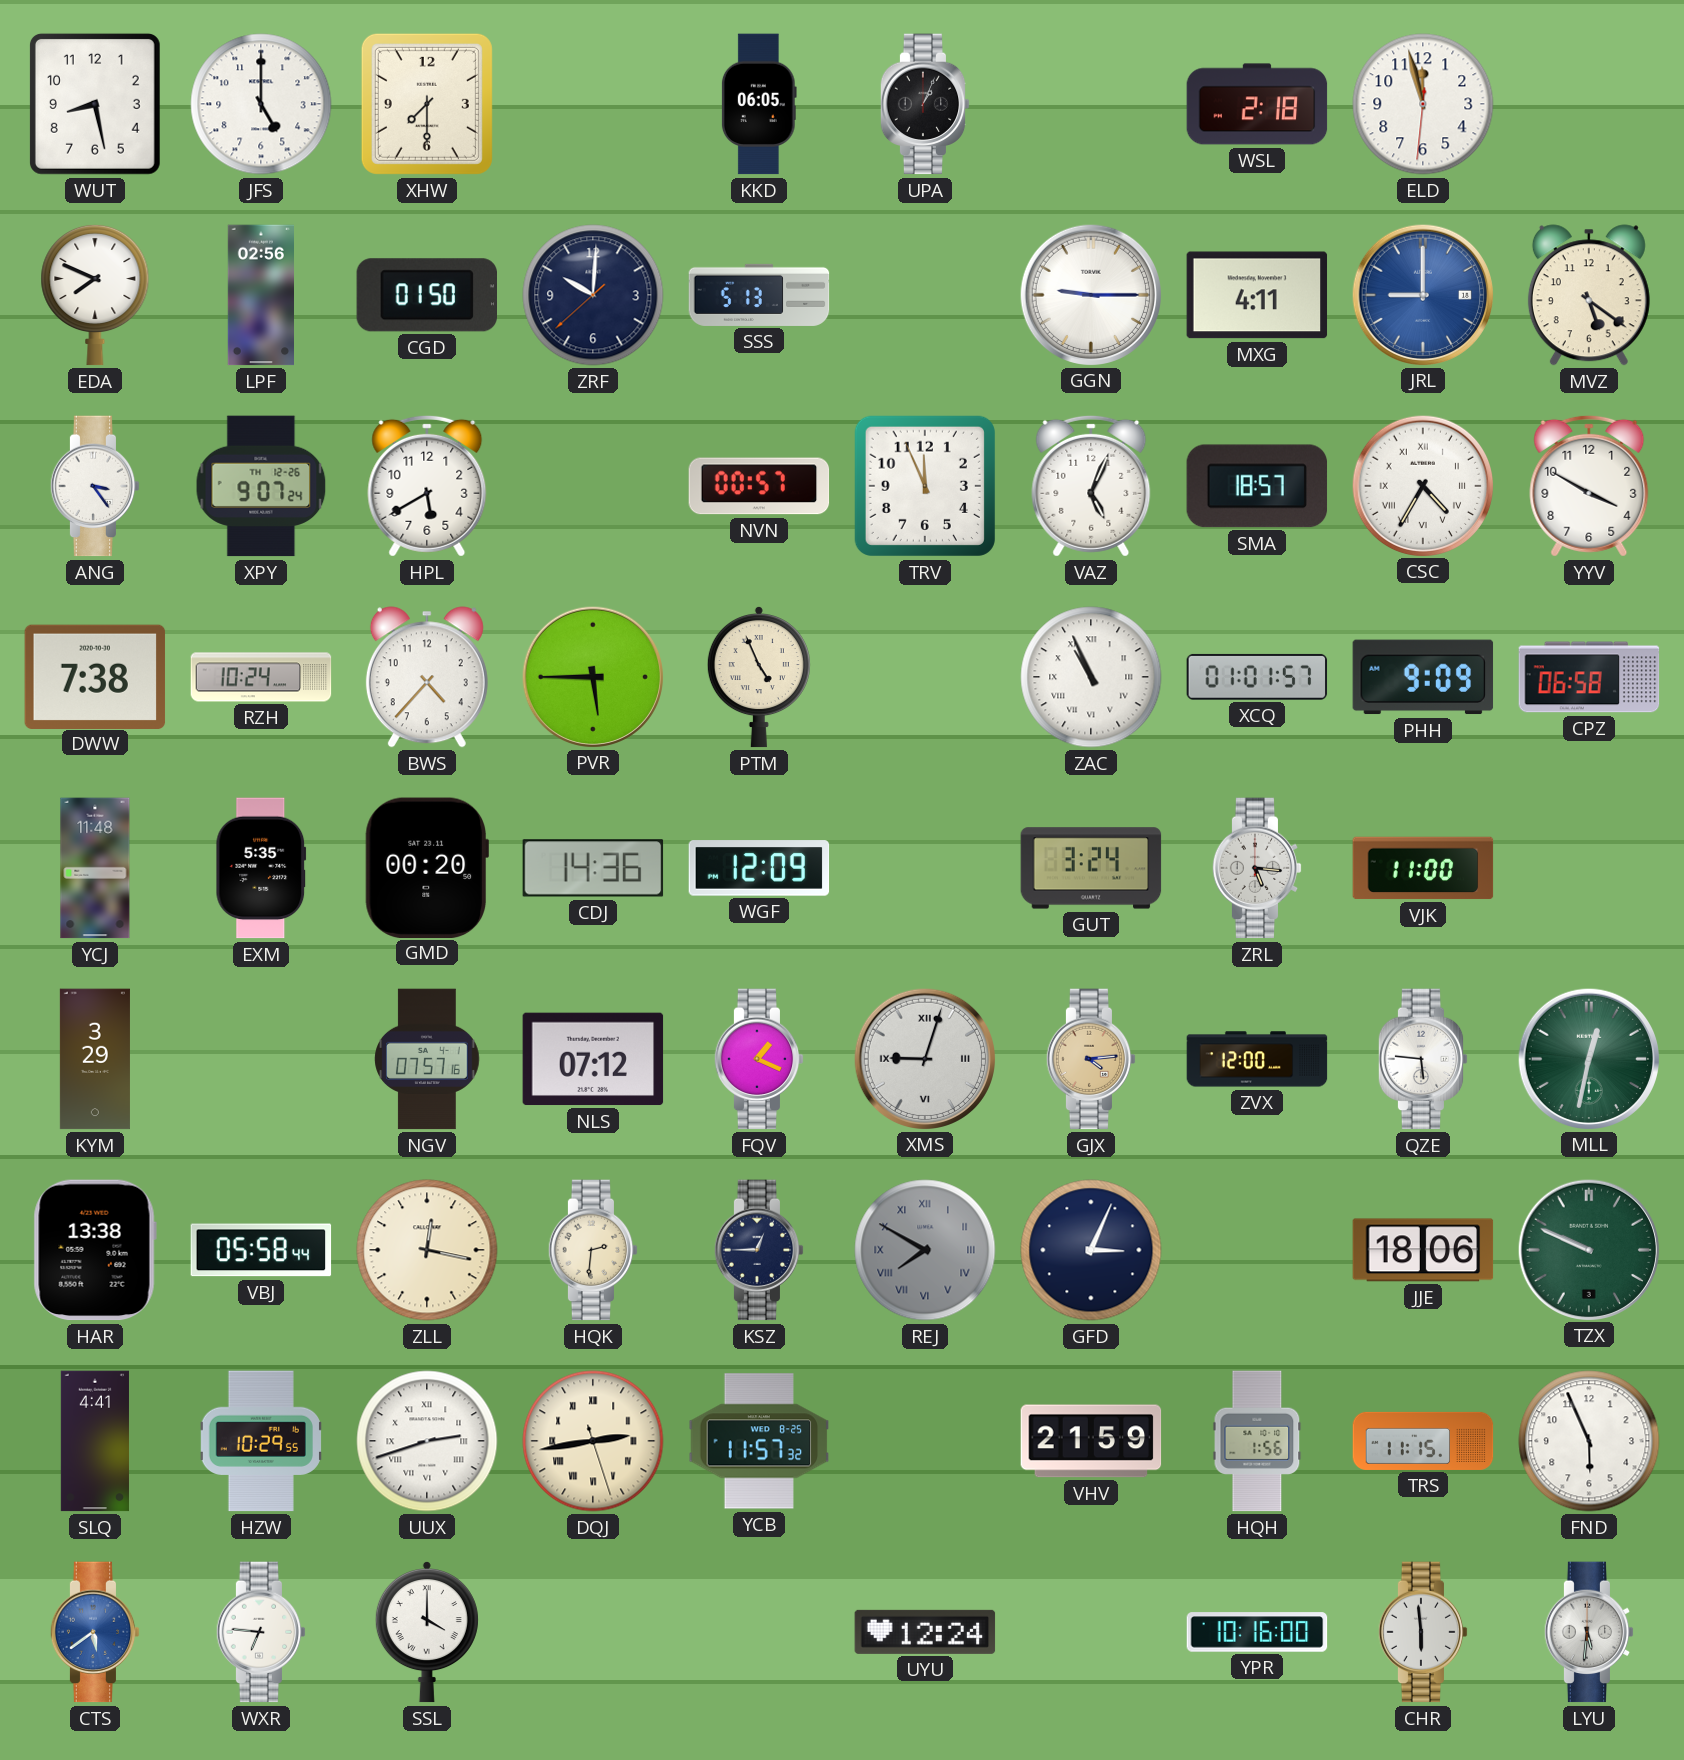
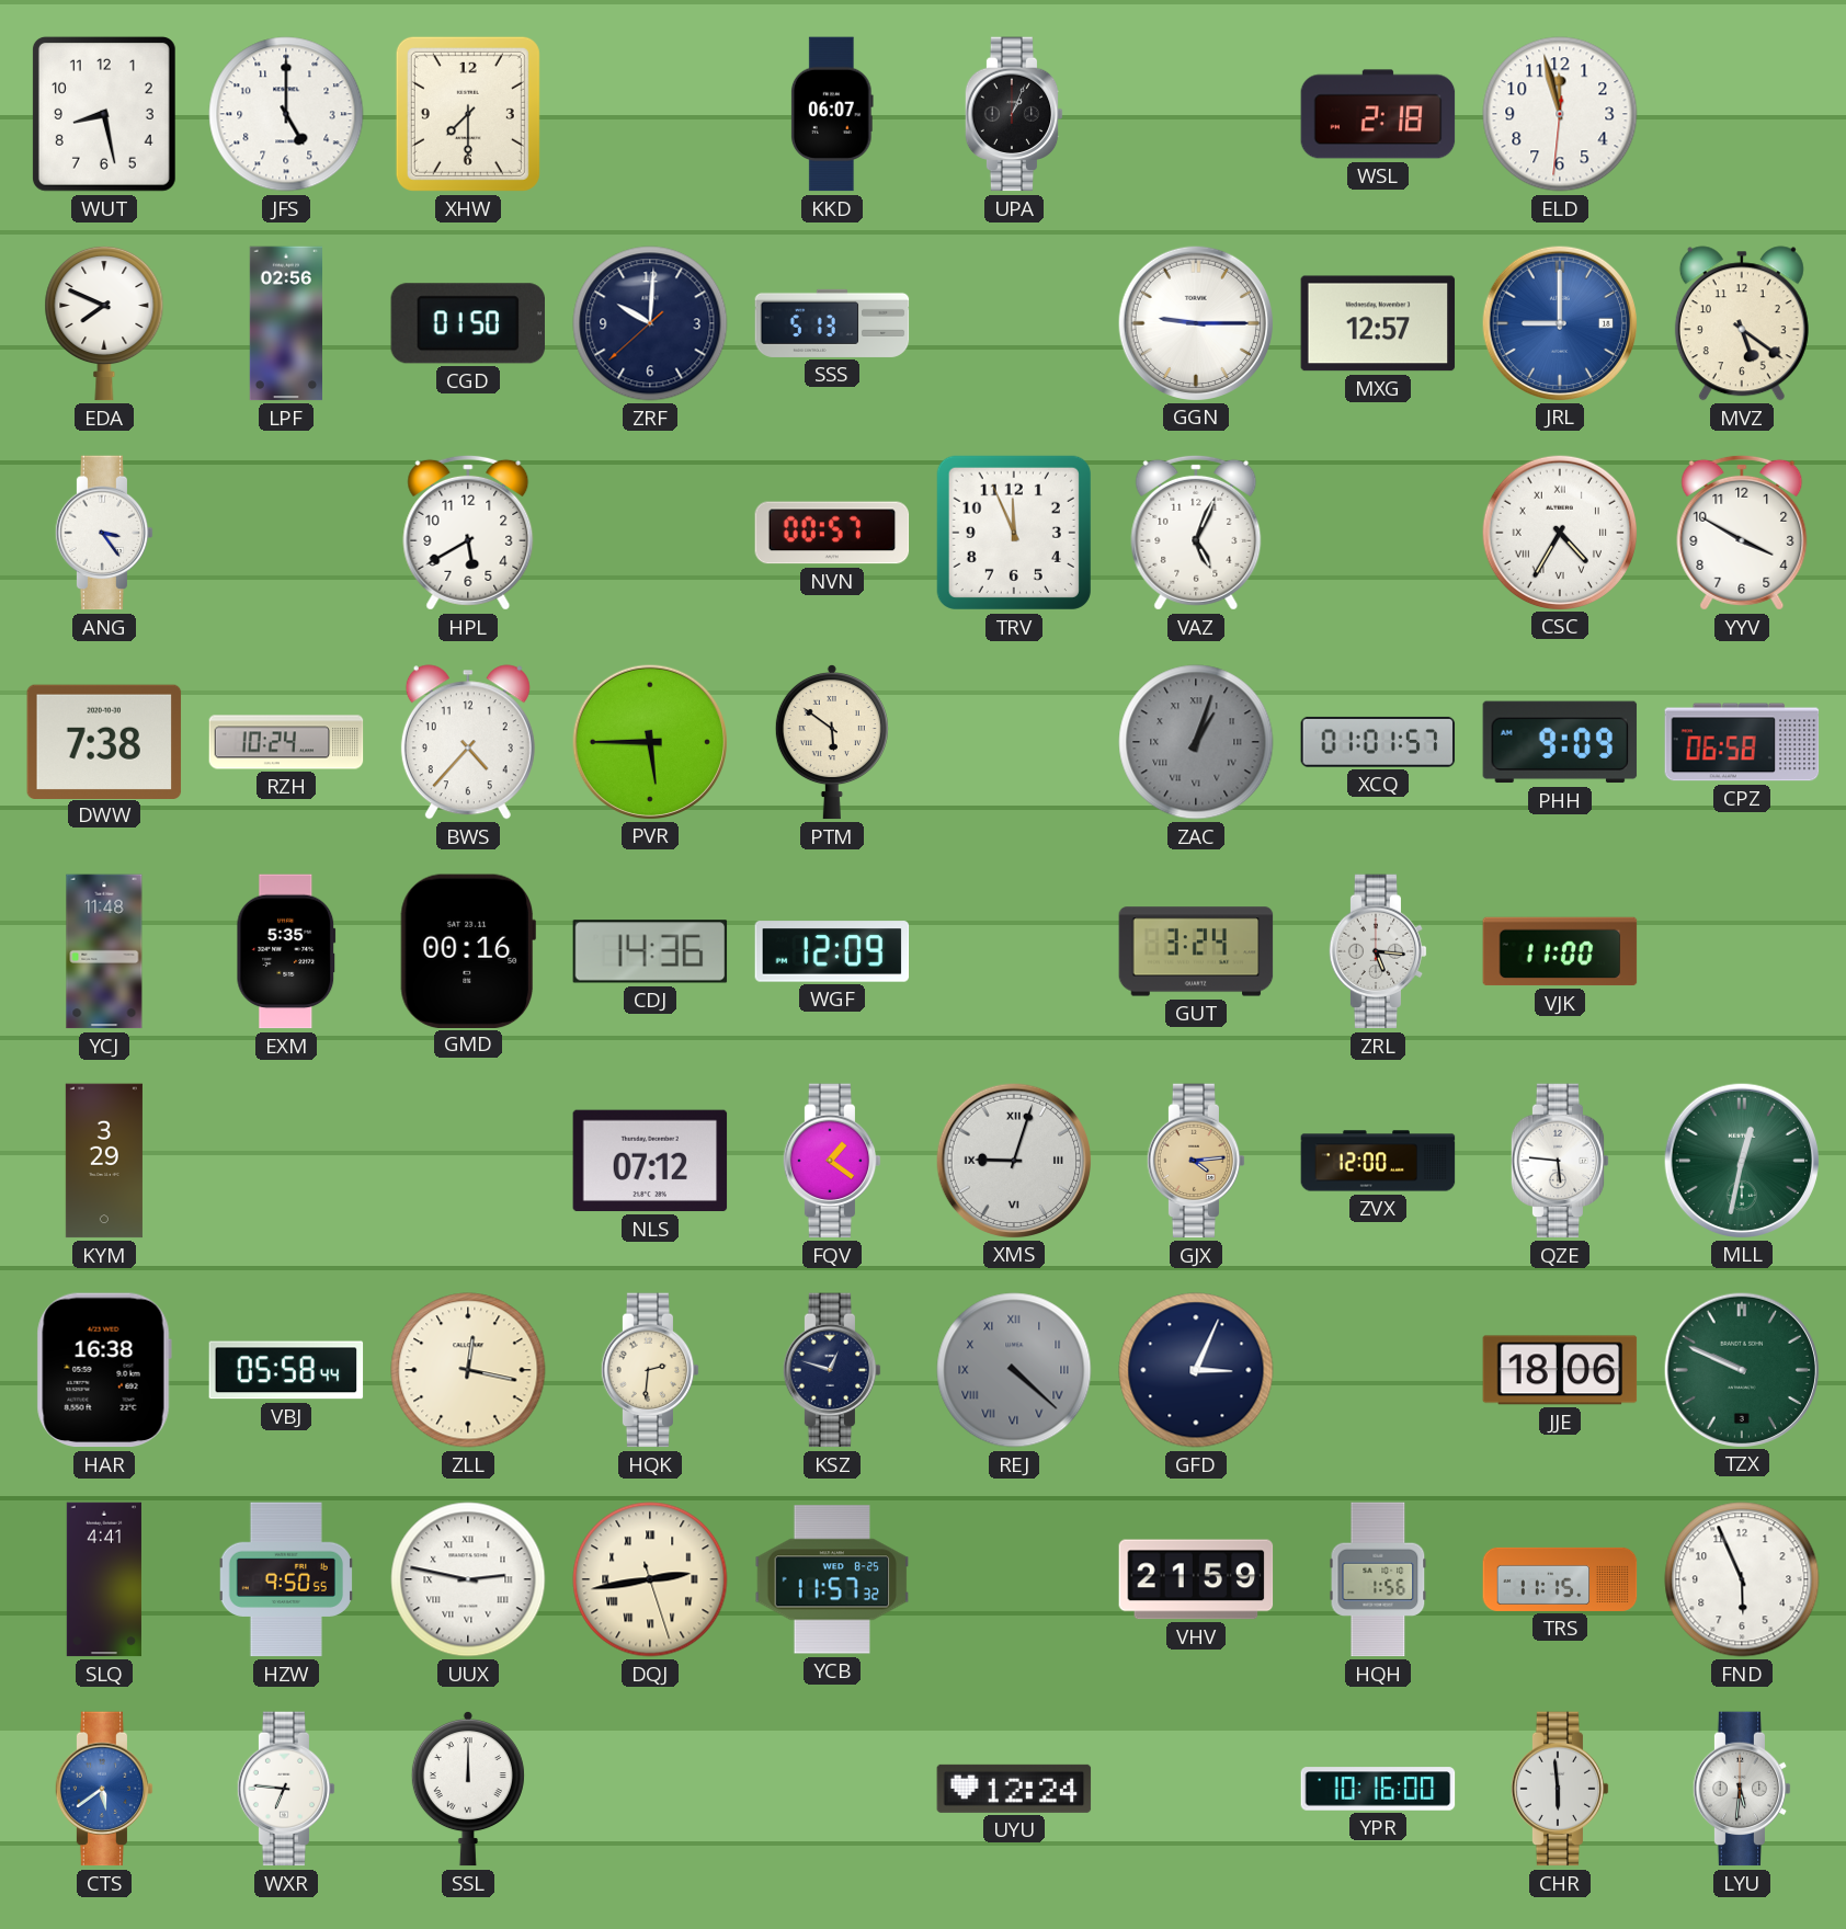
KKD: 06:05 -> 06:07 (832, 114)
MXG: 4:11 -> 12:57 (1378, 323)
XPY: 9:07 -> none (261, 486)
SMA: 18:57 -> none (1257, 486)
PTM: 4:56 -> 5:51 (832, 742)
ZAC: 10:56 -> 1:03 (1196, 742)
ZAC dial: white -> grey (1196, 742)
GMD: 00:20 -> 00:16 (468, 950)
NGV: 07:57 -> none (427, 1059)
FQV: 1:19 -> 1:21 (832, 1161)
HAR: 13:38 -> 16:38 (104, 1370)
KSZ: 12:45 -> 12:48 (832, 1370)
REJ: 7:50 -> 4:22 (1014, 1370)
HZW: 10:29 -> 9:50 (286, 1579)
UUX: 2:42 -> 2:47 (468, 1579)
SSL: 4:00 -> 12:00 (468, 1789)
